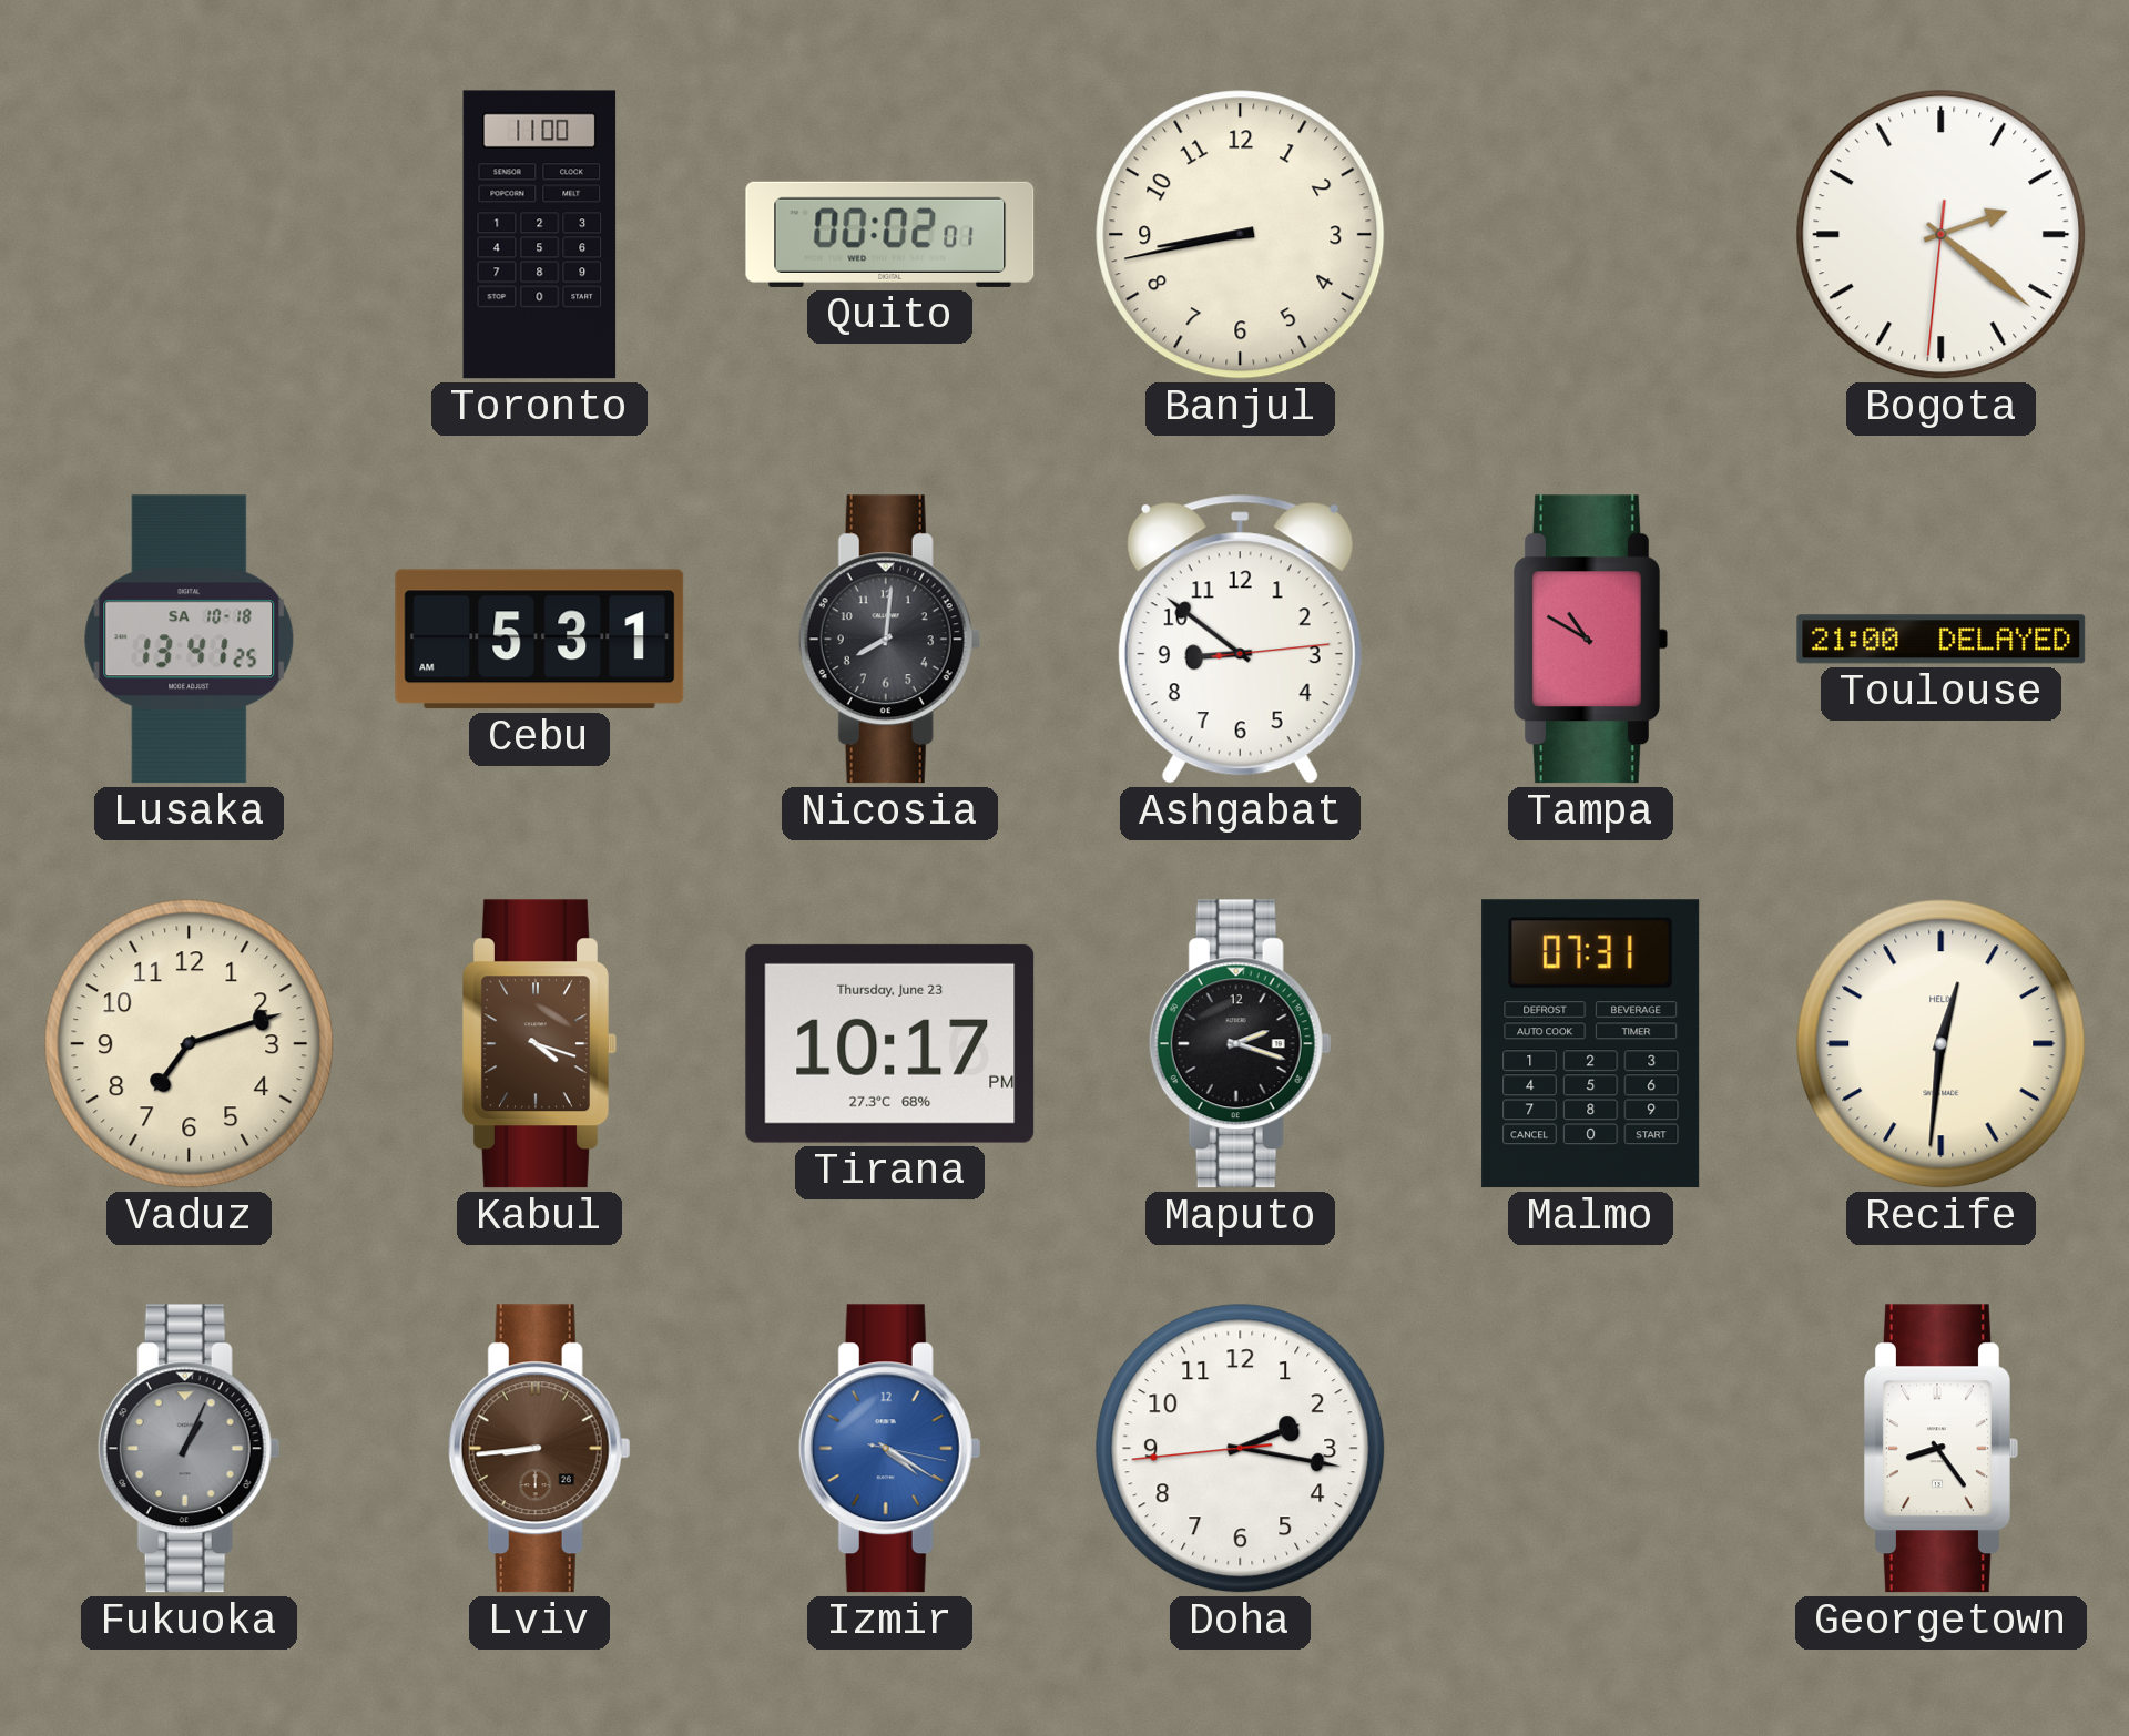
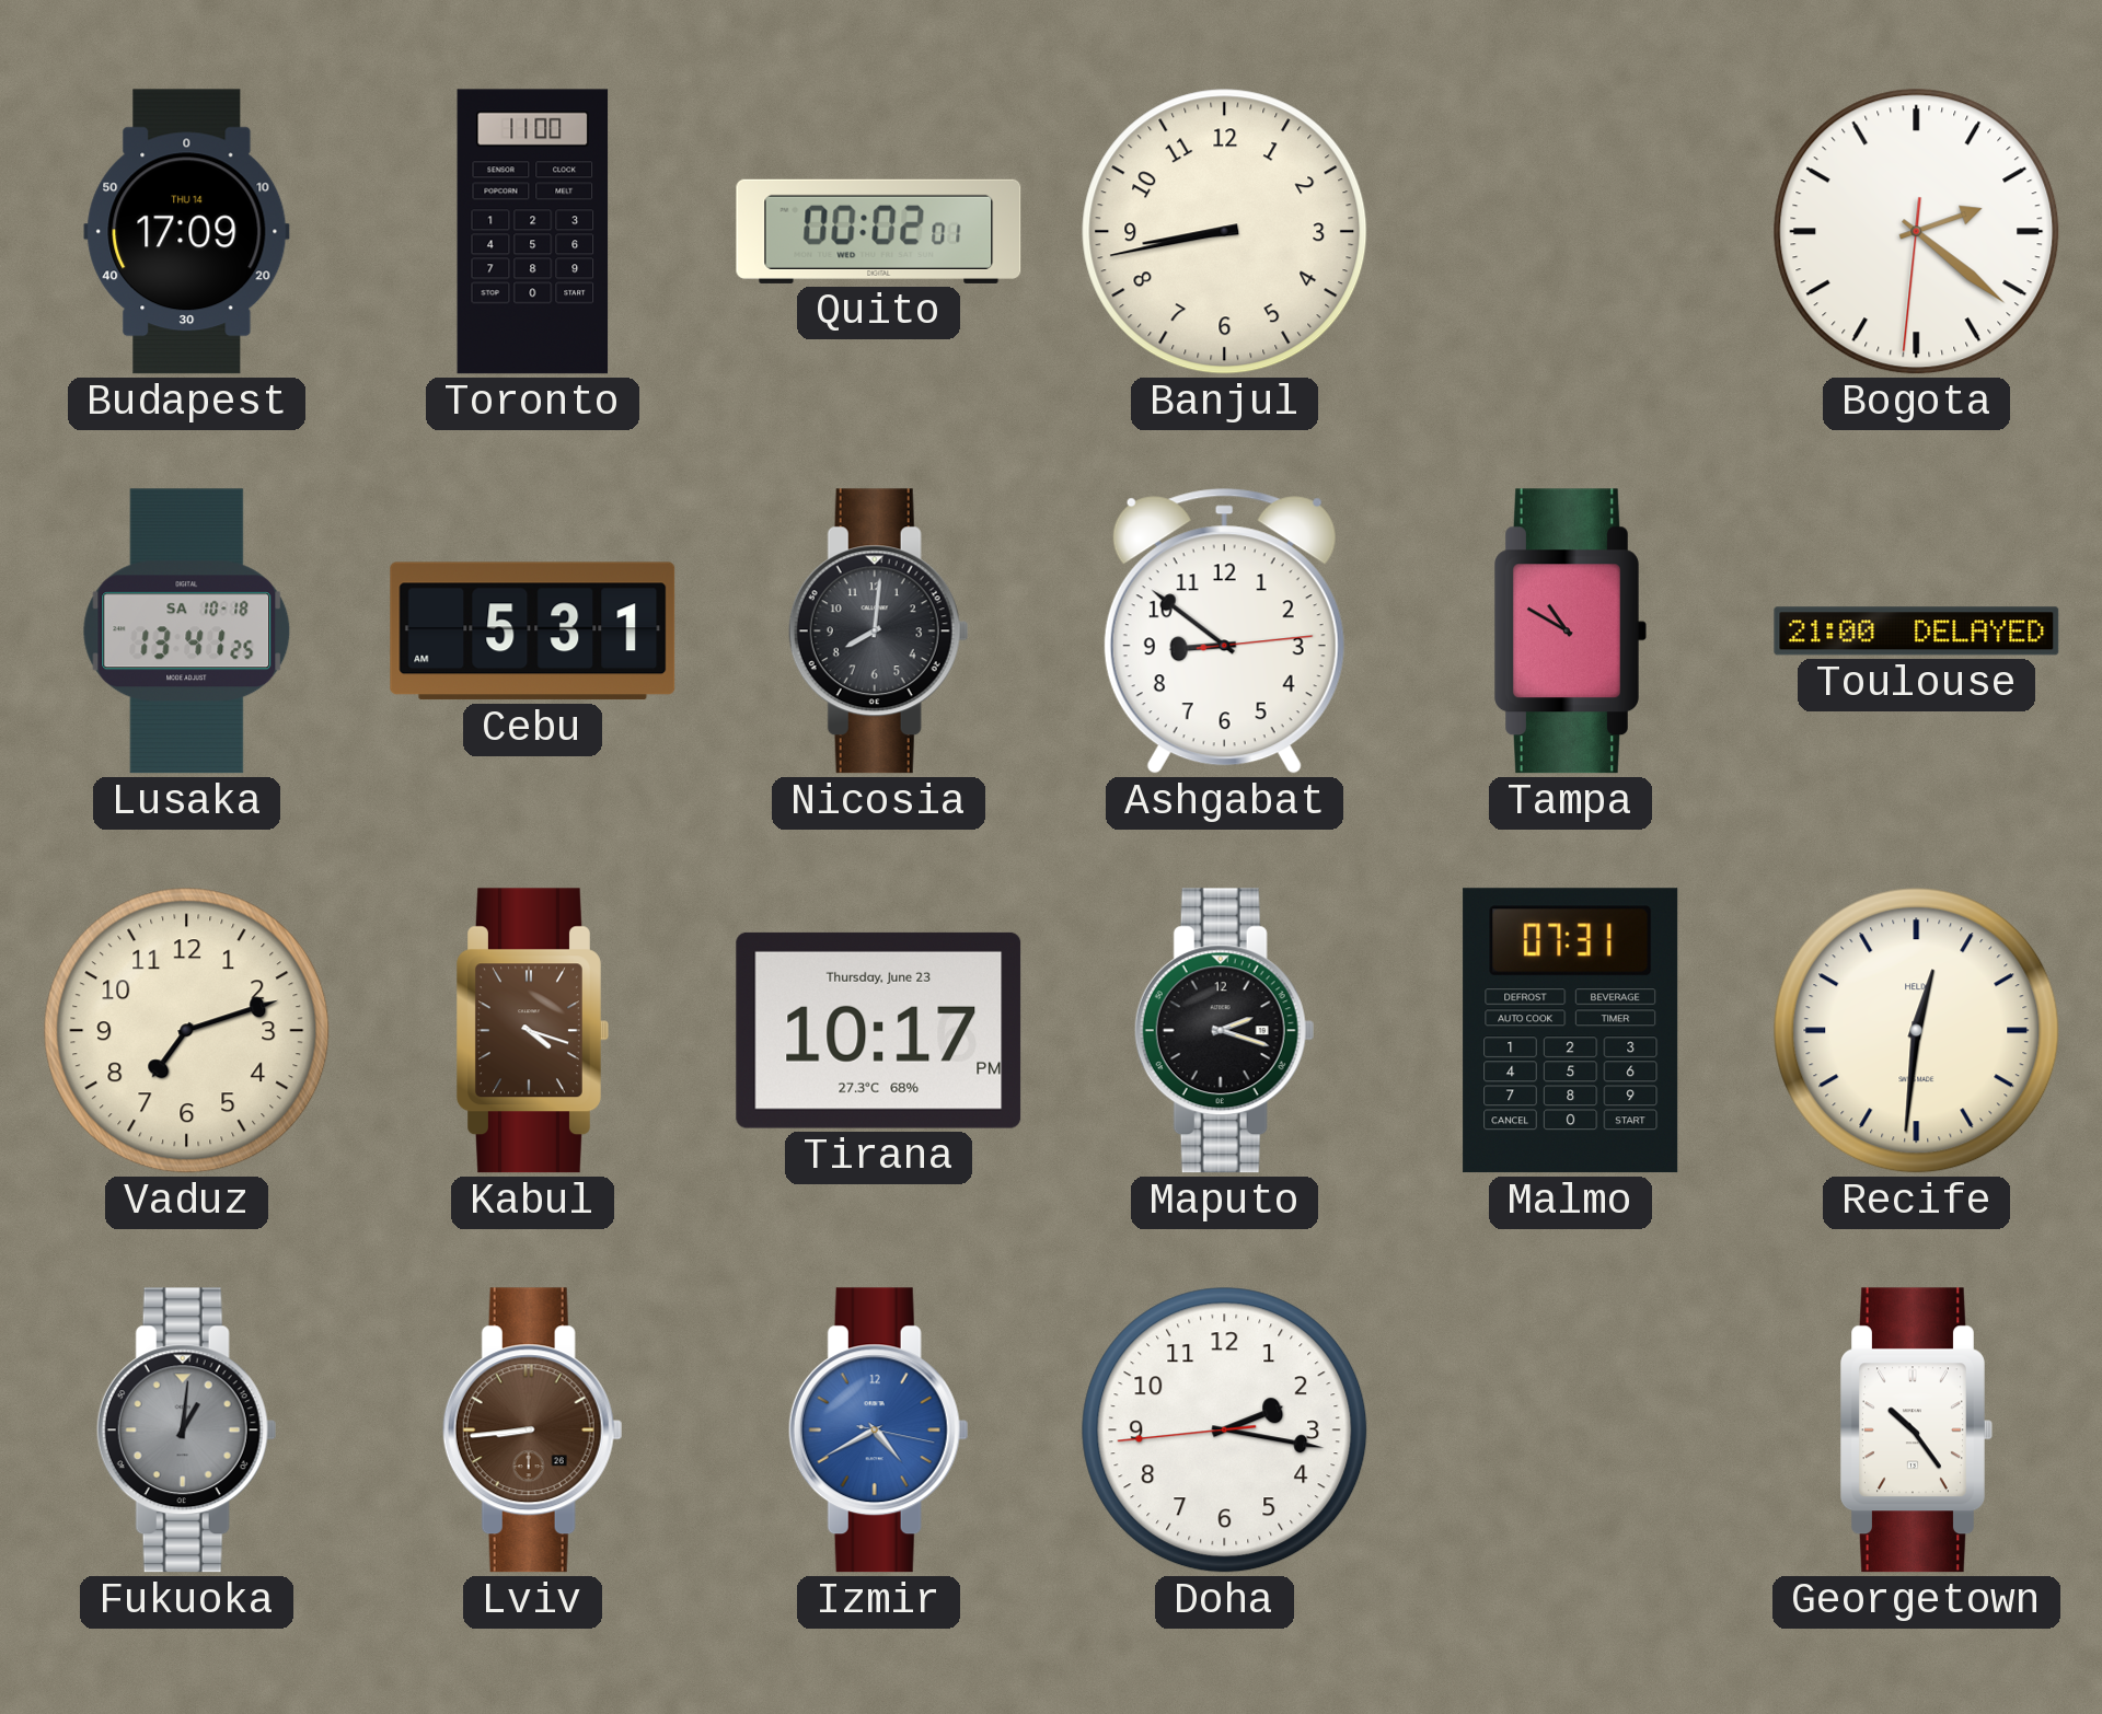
Budapest: none -> 17:09 (187, 232)
Fukuoka: 1:04 -> 1:01 (186, 1431)
Izmir: 4:20 -> 4:40 (878, 1431)
Georgetown: 8:24 -> 10:24 (1917, 1431)
